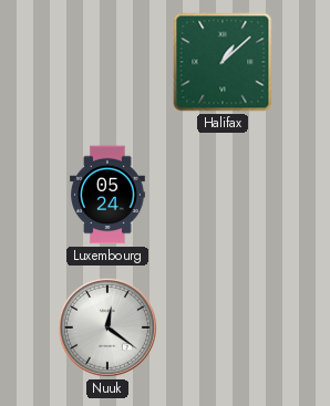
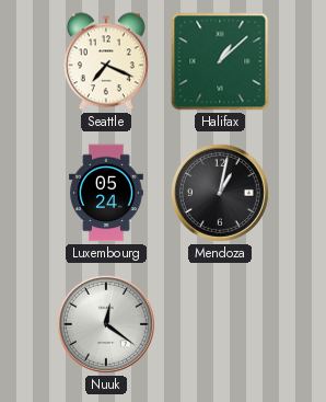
Seattle: none -> 7:19 (106, 61)
Mendoza: none -> 1:02 (220, 193)
